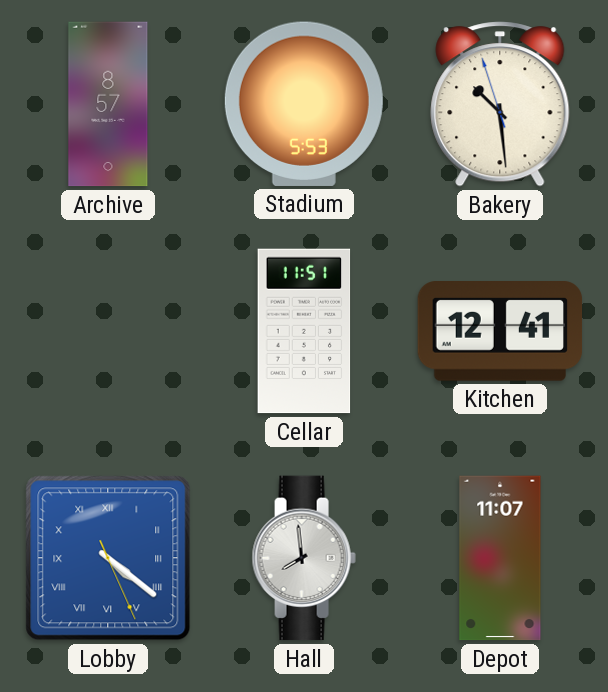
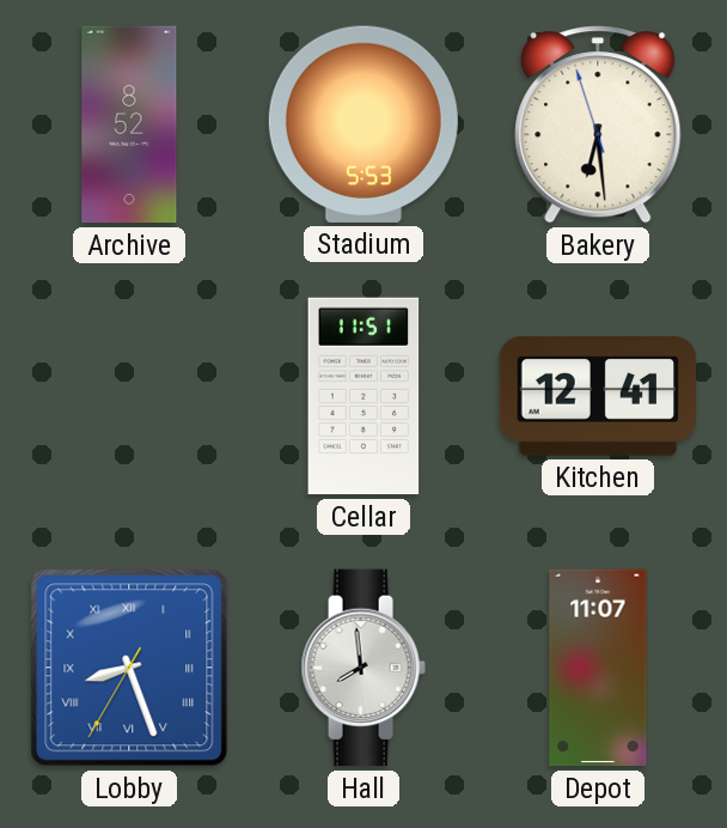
Archive: 8:57 -> 8:52 (129, 124)
Bakery: 10:28 -> 6:28 (598, 124)
Lobby: 4:21 -> 8:26 (129, 668)
